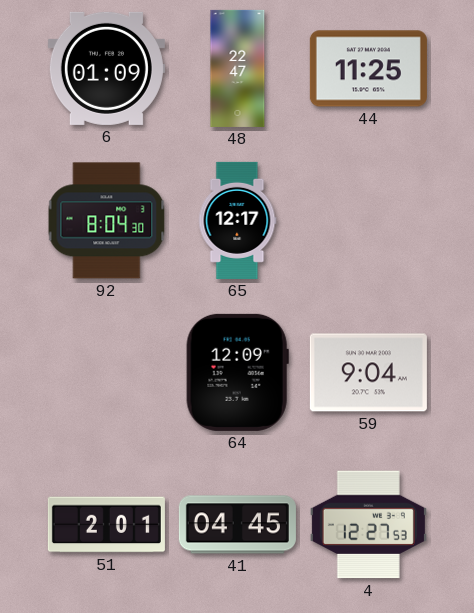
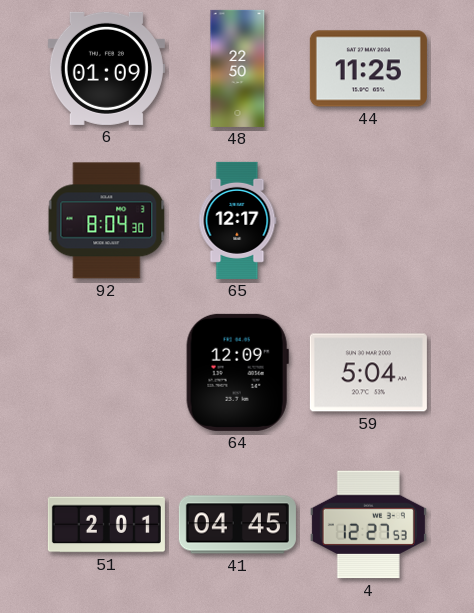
48: 22:47 -> 22:50 (238, 68)
59: 9:04 -> 5:04 (368, 373)
